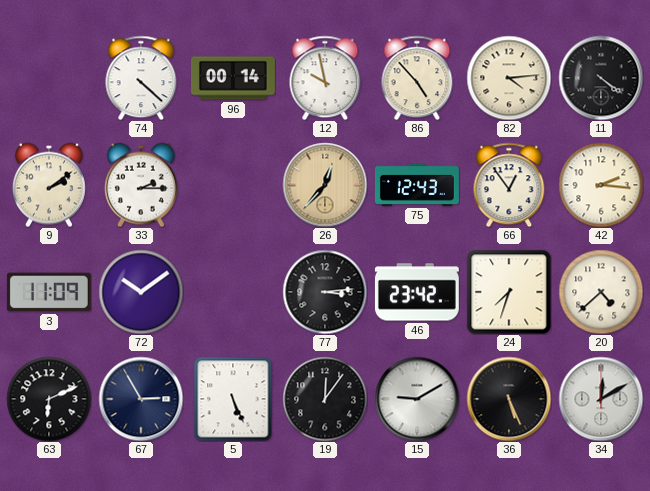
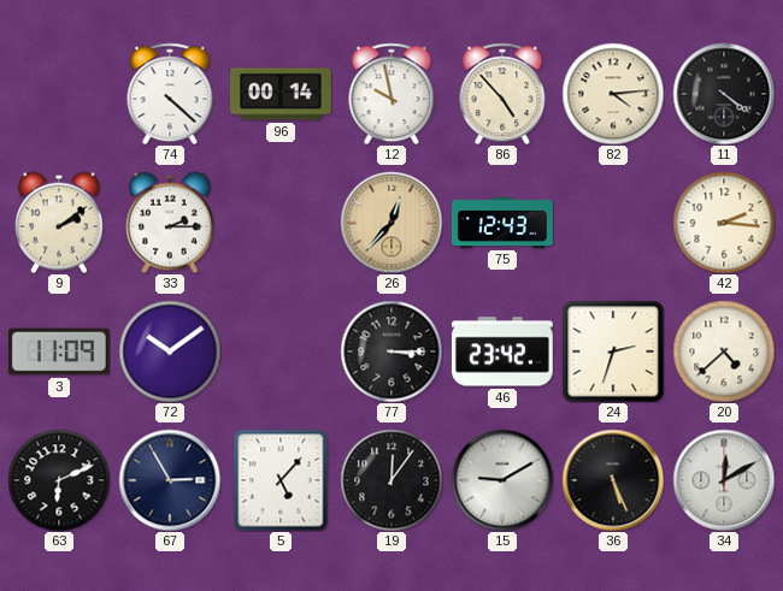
66: 12:54 -> none (509, 185)
77: 3:14 -> 3:15 (391, 351)
24: 7:33 -> 2:33 (613, 351)
5: 5:26 -> 5:07 (281, 480)
